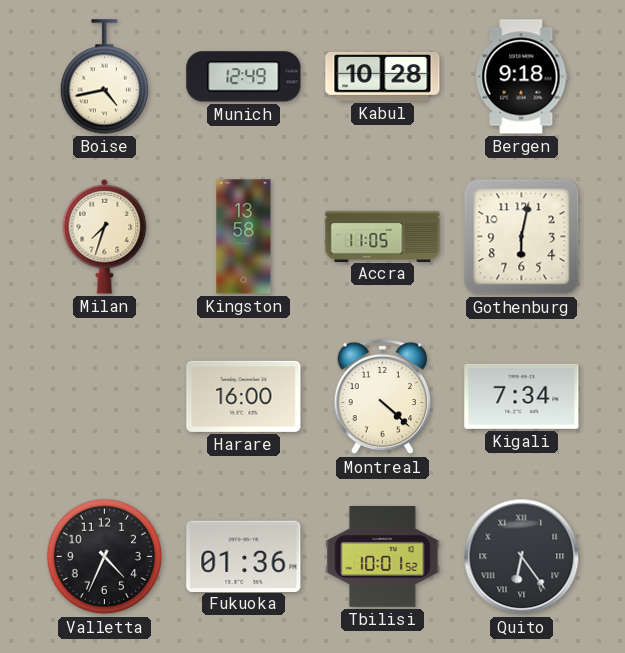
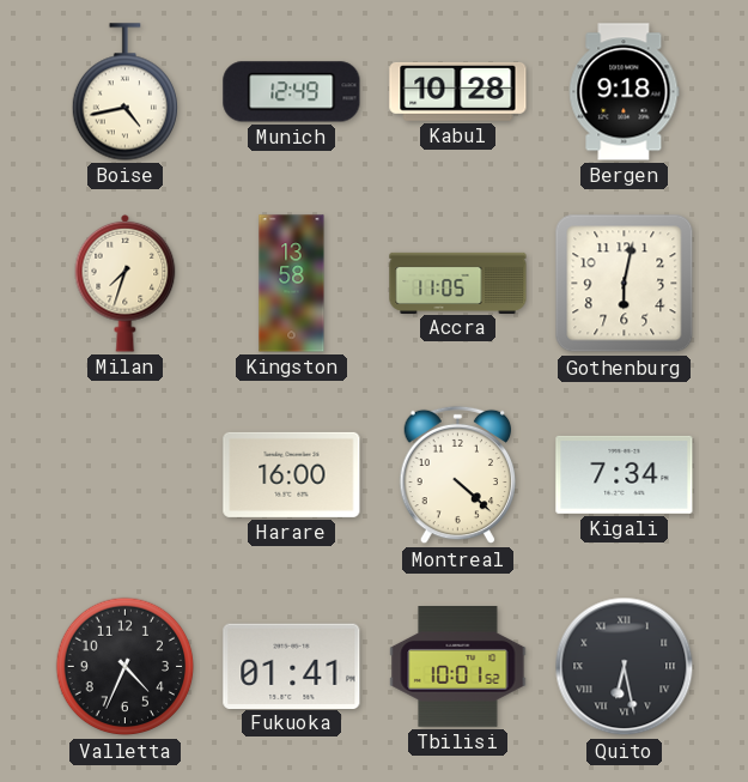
Fukuoka: 01:36 -> 01:41 (292, 666)
Quito: 6:24 -> 6:28 (625, 667)
